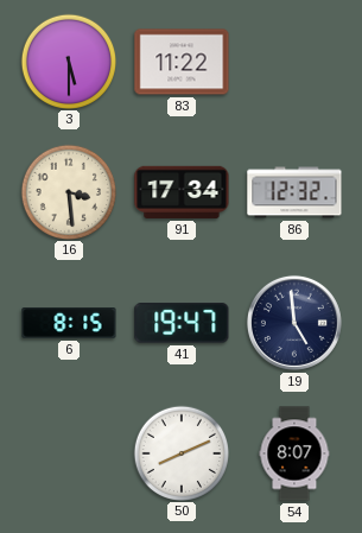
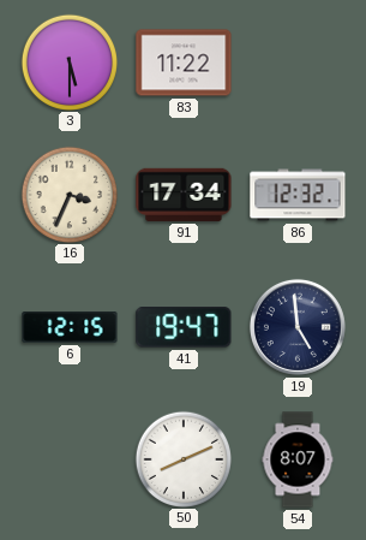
16: 3:29 -> 3:34 (68, 194)
6: 8:15 -> 12:15 (70, 328)
